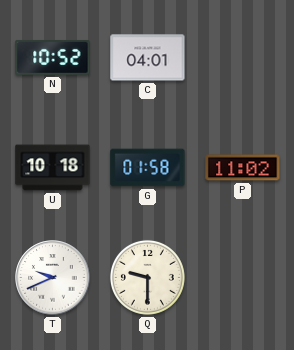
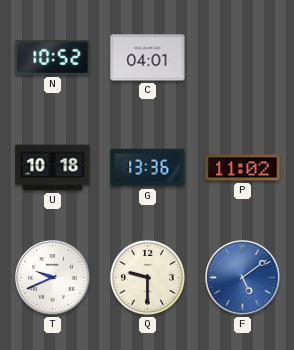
G: 01:58 -> 13:36 (148, 168)
F: none -> 5:09 (243, 278)
